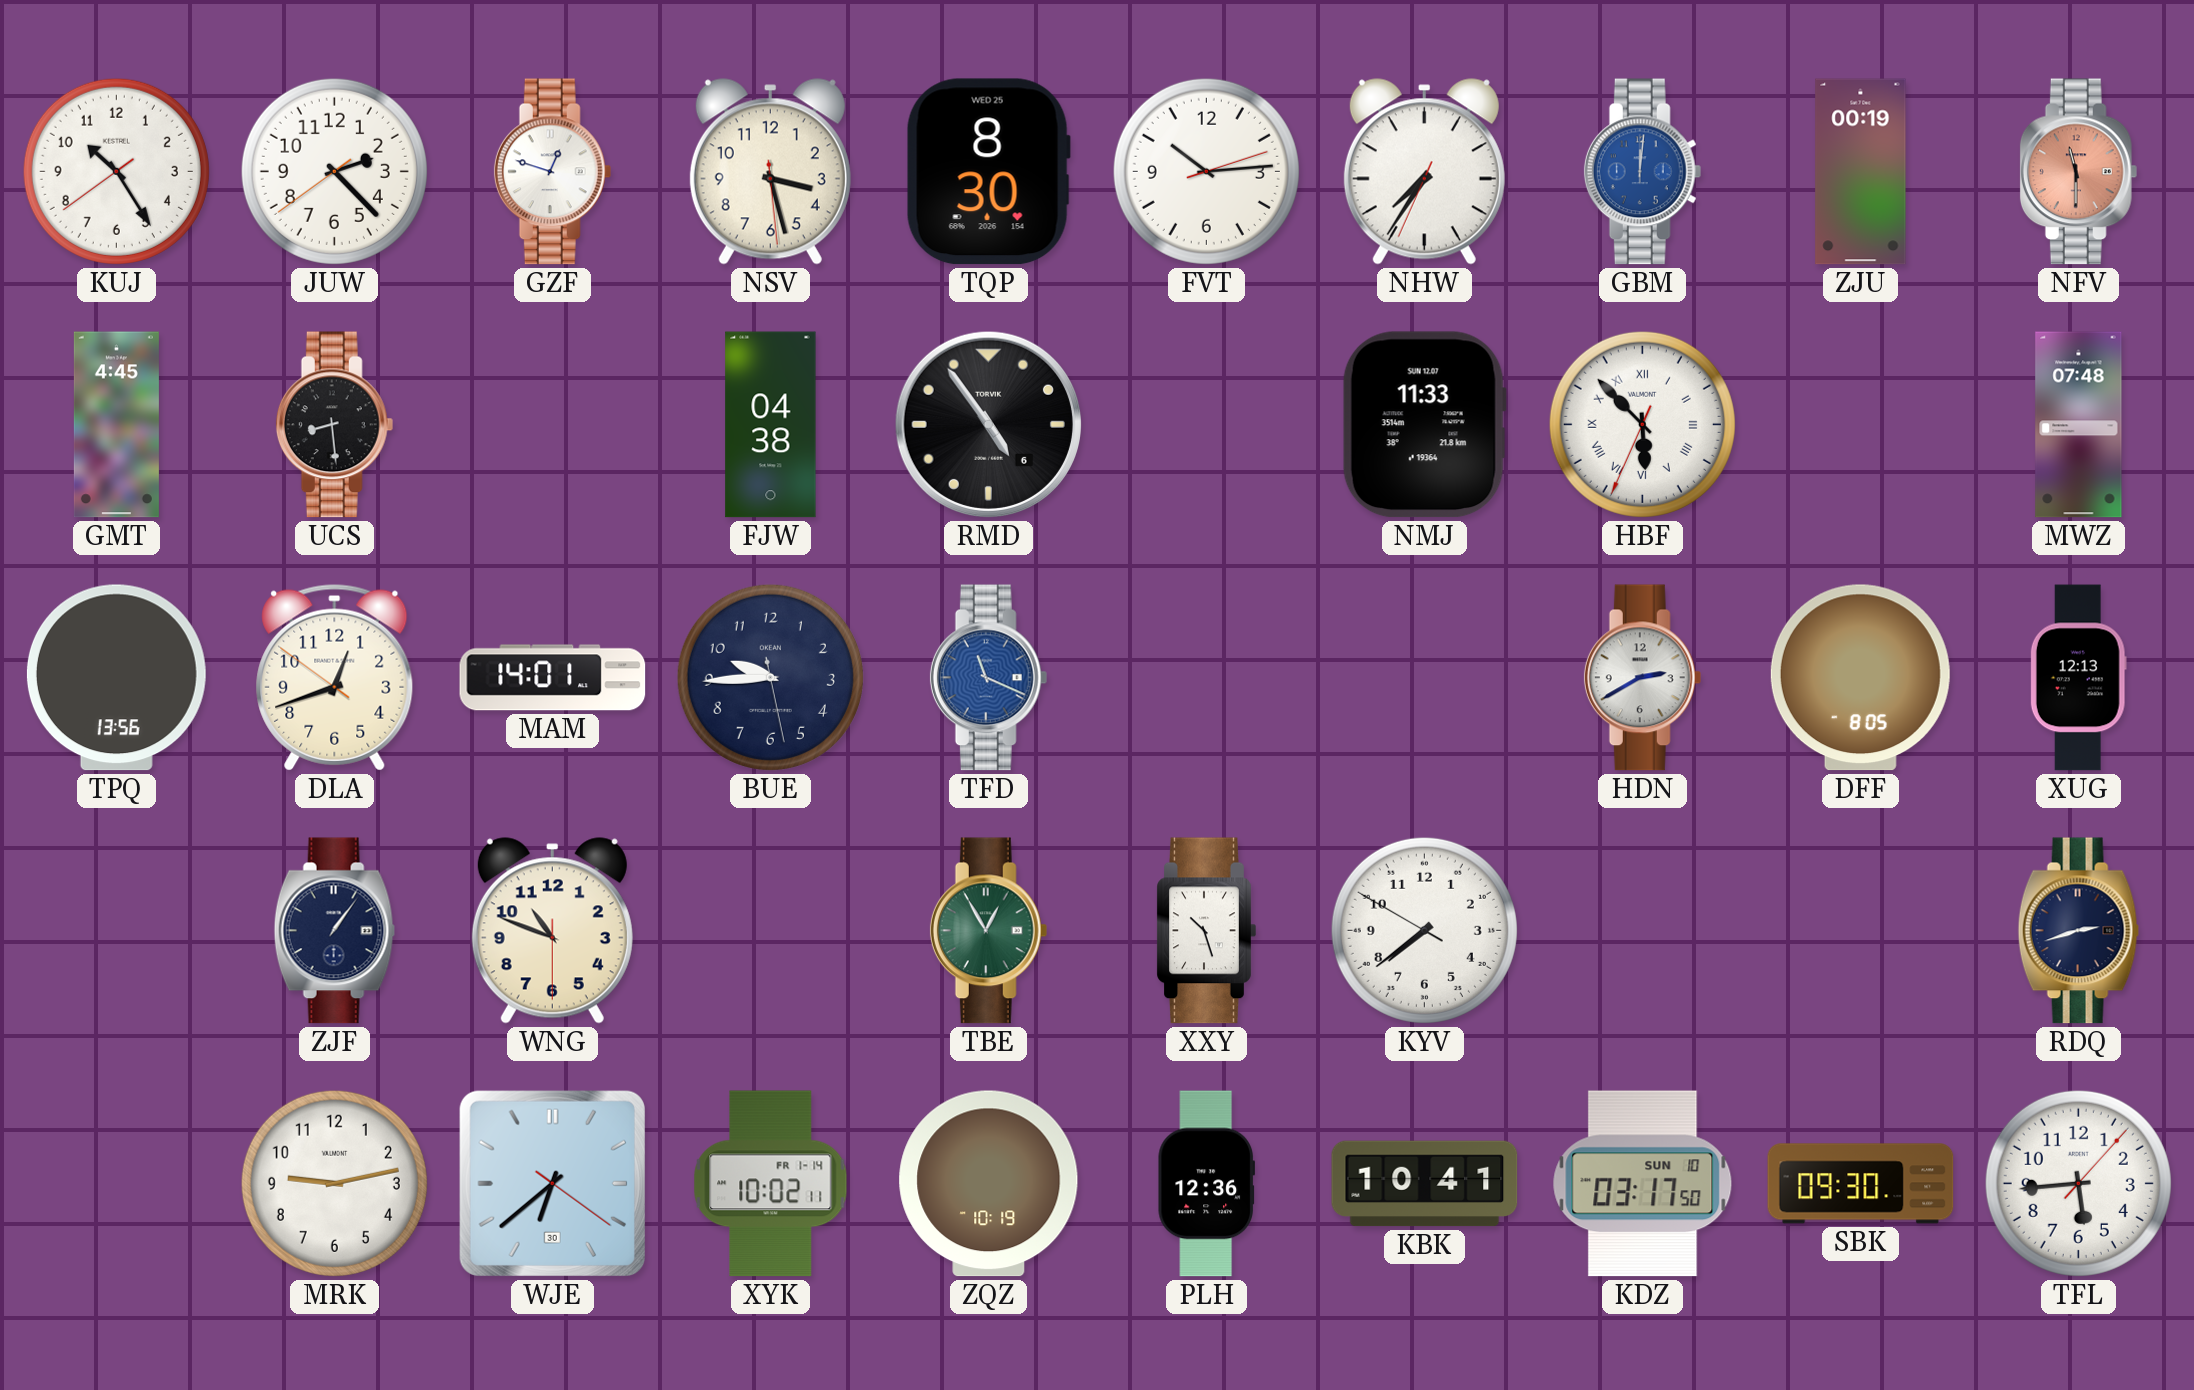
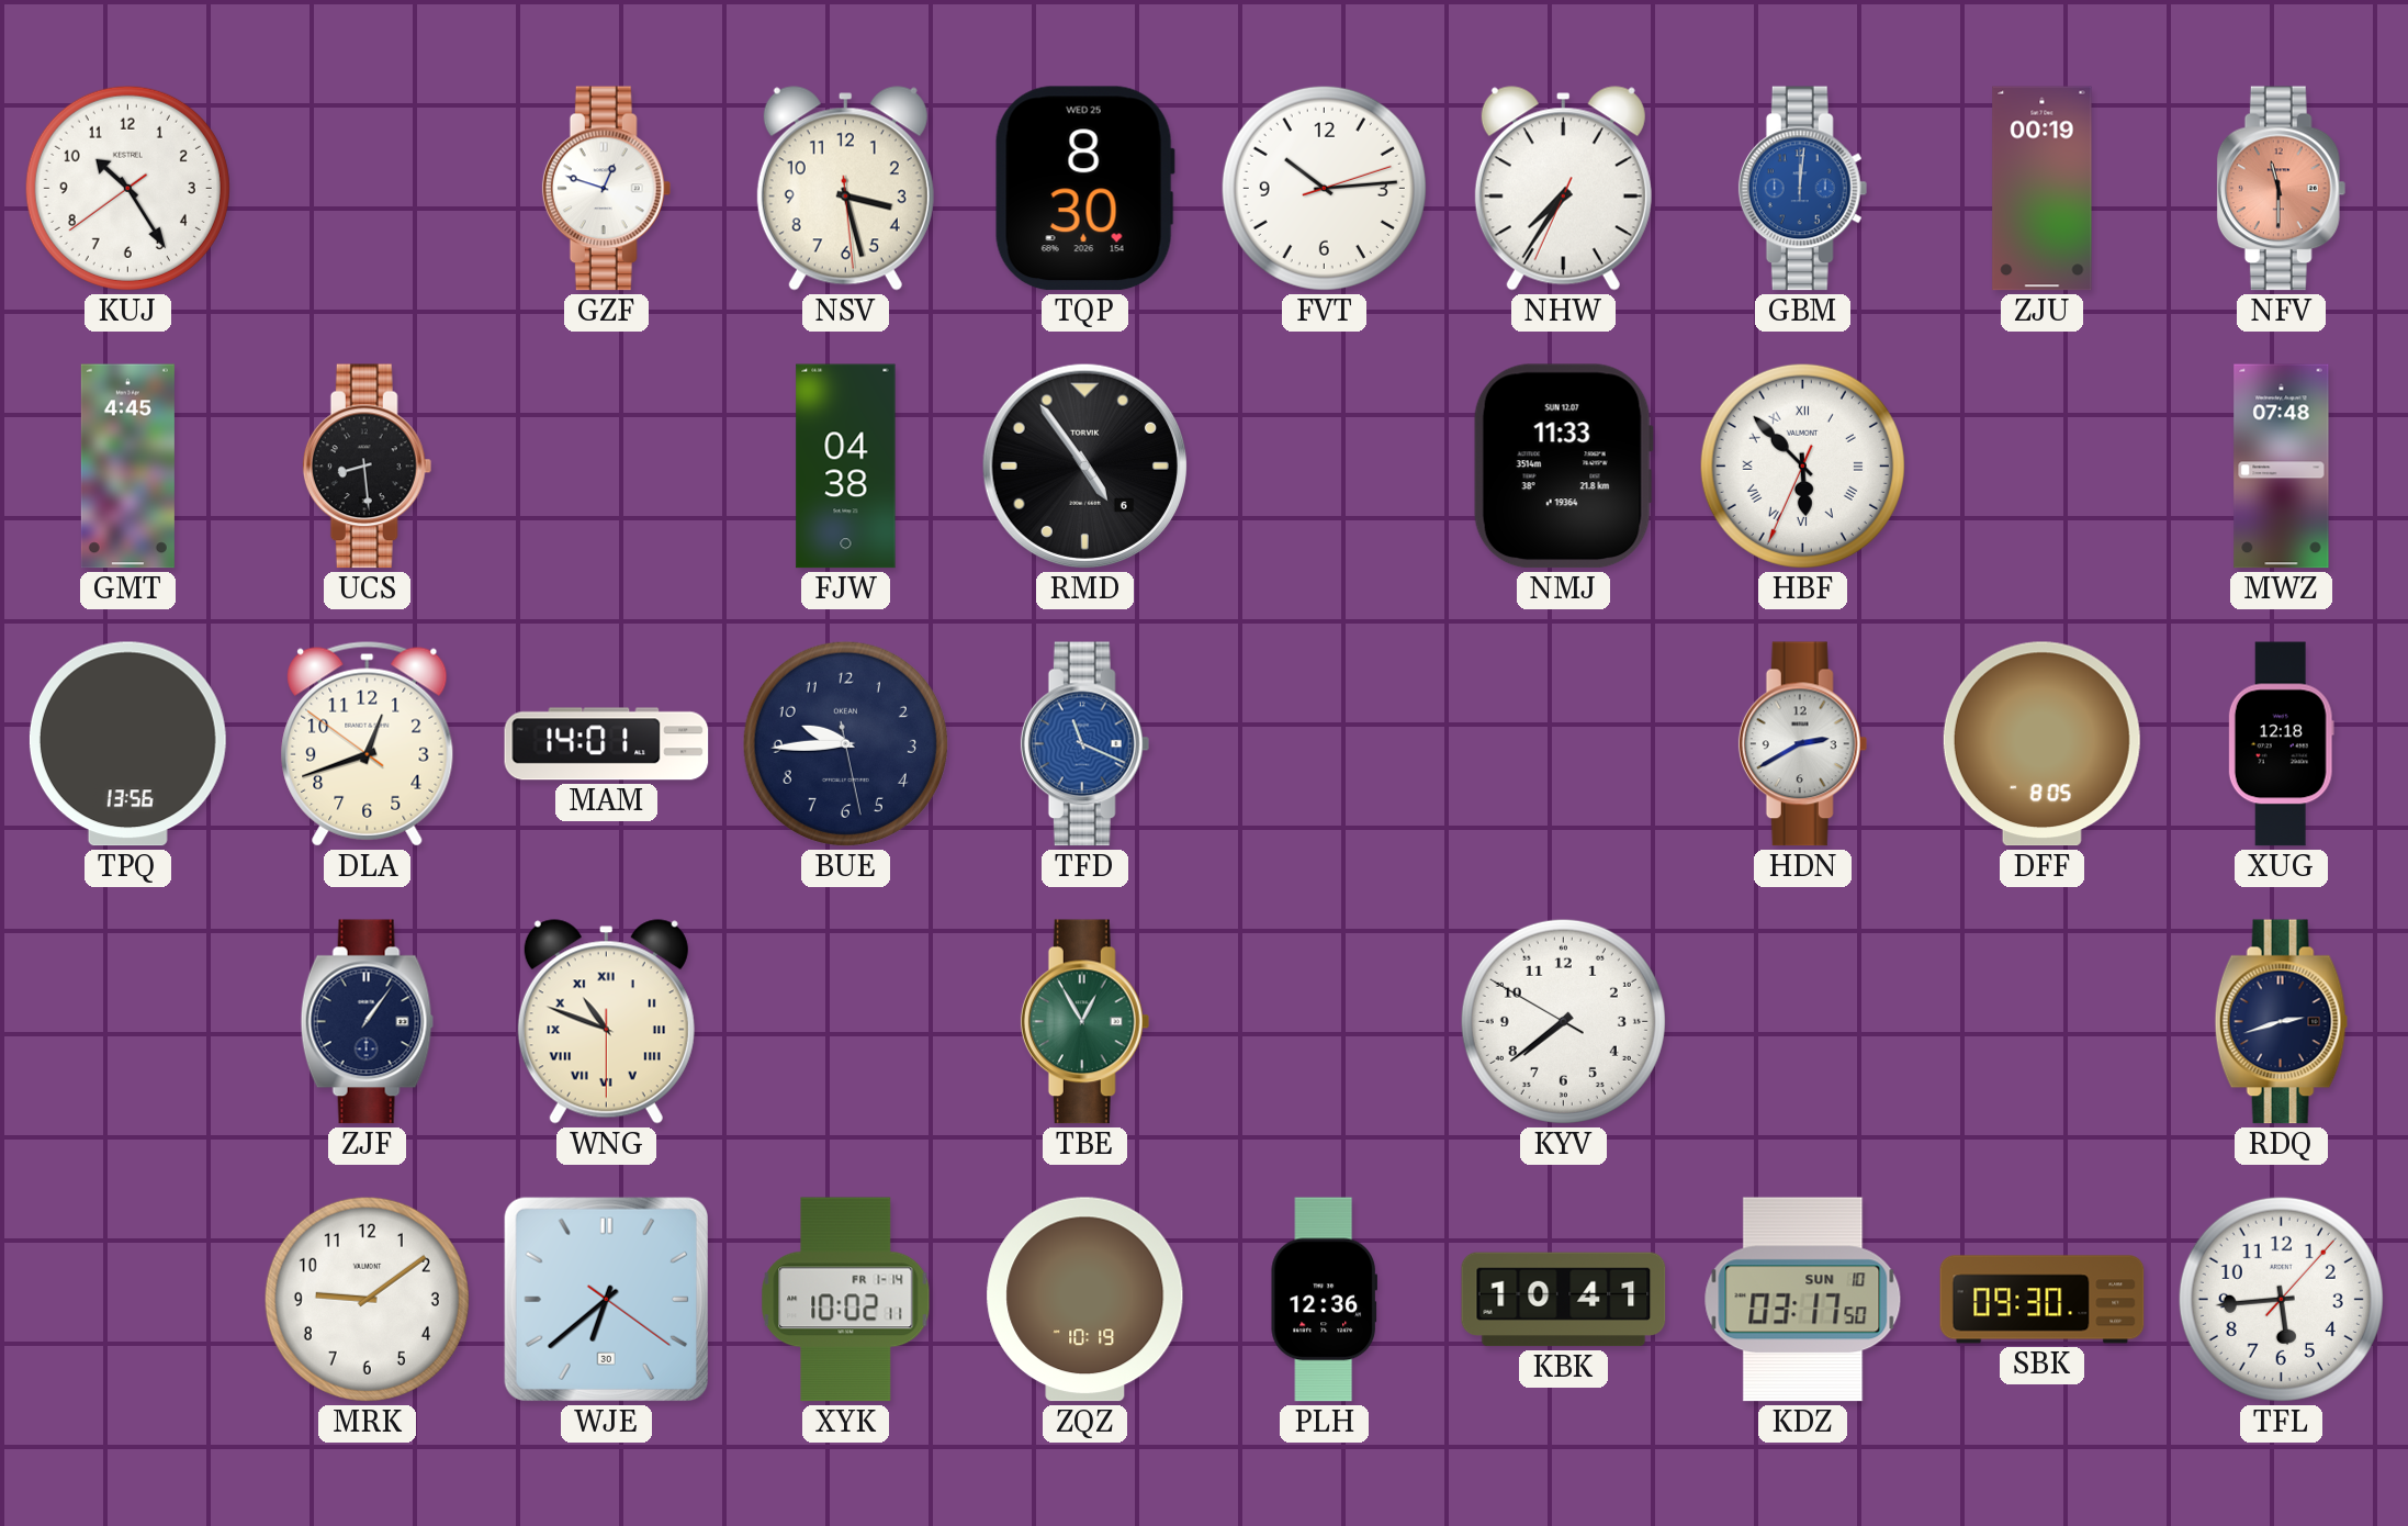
JUW: 2:22 -> none (334, 171)
XUG: 12:13 -> 12:18 (2281, 744)
WNG numerals: Arabic -> Roman (606, 1022)
XXY: 10:27 -> none (1206, 931)
MRK: 9:13 -> 9:09 (367, 1299)
